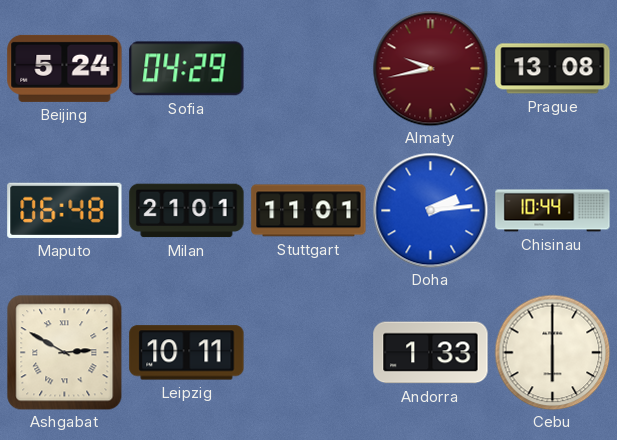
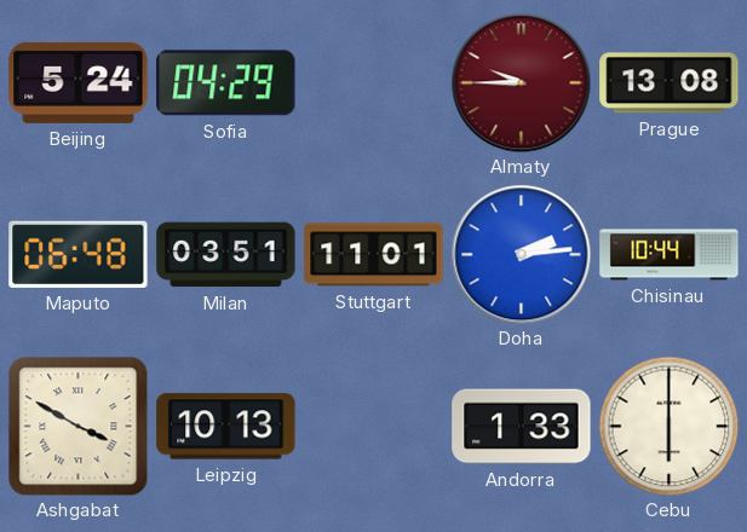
Almaty: 9:43 -> 9:45 (521, 82)
Milan: 21:01 -> 03:51 (226, 255)
Ashgabat: 2:50 -> 3:50 (77, 426)
Leipzig: 10:11 -> 10:13 (226, 427)
